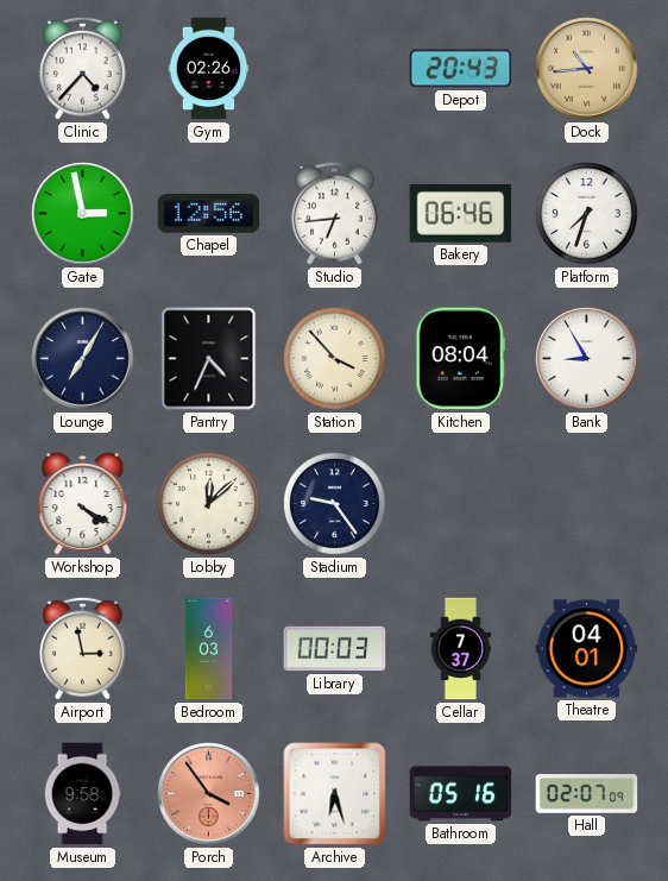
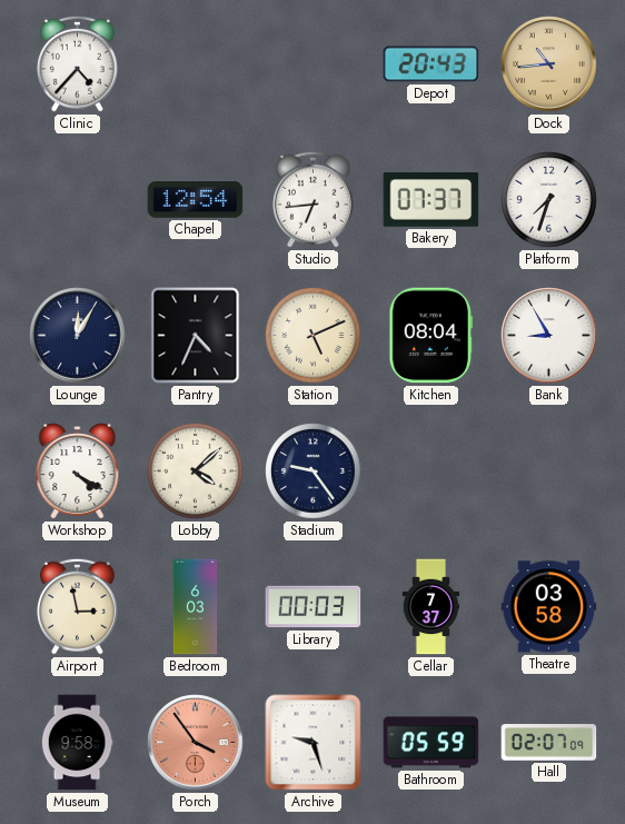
Gym: 02:26 -> none (209, 69)
Gate: 2:58 -> none (83, 214)
Chapel: 12:56 -> 12:54 (196, 200)
Bakery: 06:46 -> 07:37 (431, 200)
Lounge: 7:05 -> 12:05 (78, 336)
Station: 3:53 -> 5:11 (314, 336)
Lobby: 12:08 -> 4:08 (196, 471)
Theatre: 04:01 -> 03:58 (549, 607)
Archive: 6:27 -> 9:27 (314, 743)
Bathroom: 05:16 -> 05:59 (431, 743)
